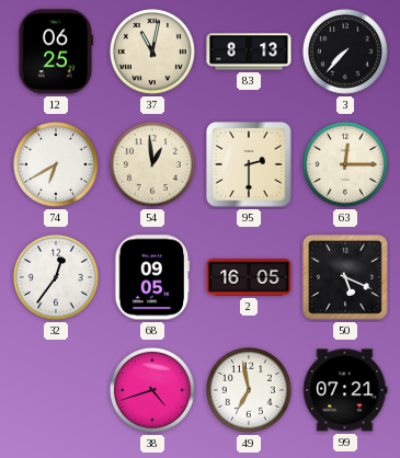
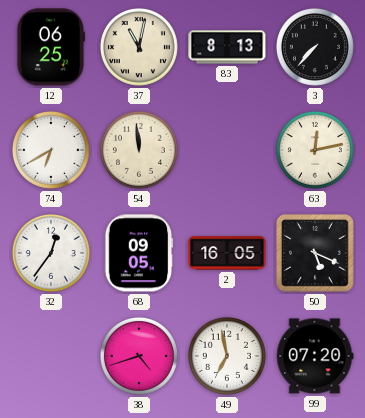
54: 12:59 -> 11:59 (139, 150)
95: 2:30 -> none (250, 165)
63: 12:15 -> 12:13 (315, 150)
99: 07:21 -> 07:20 (315, 356)
